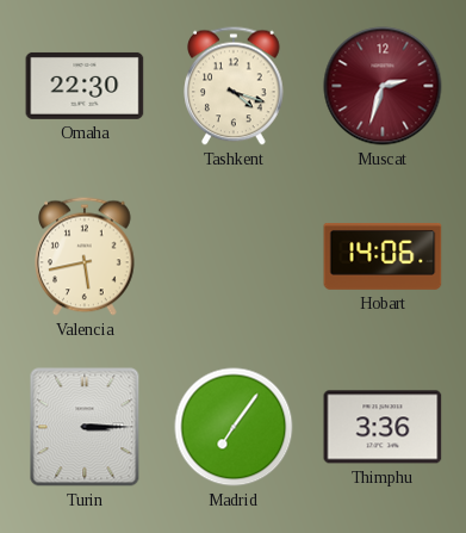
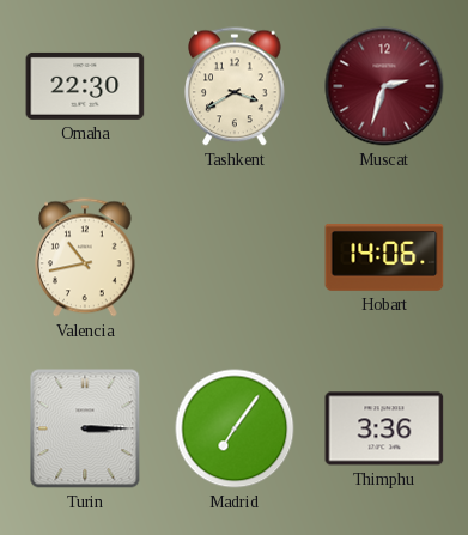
Tashkent: 4:18 -> 3:40 (235, 86)
Valencia: 5:43 -> 10:43 (85, 257)
